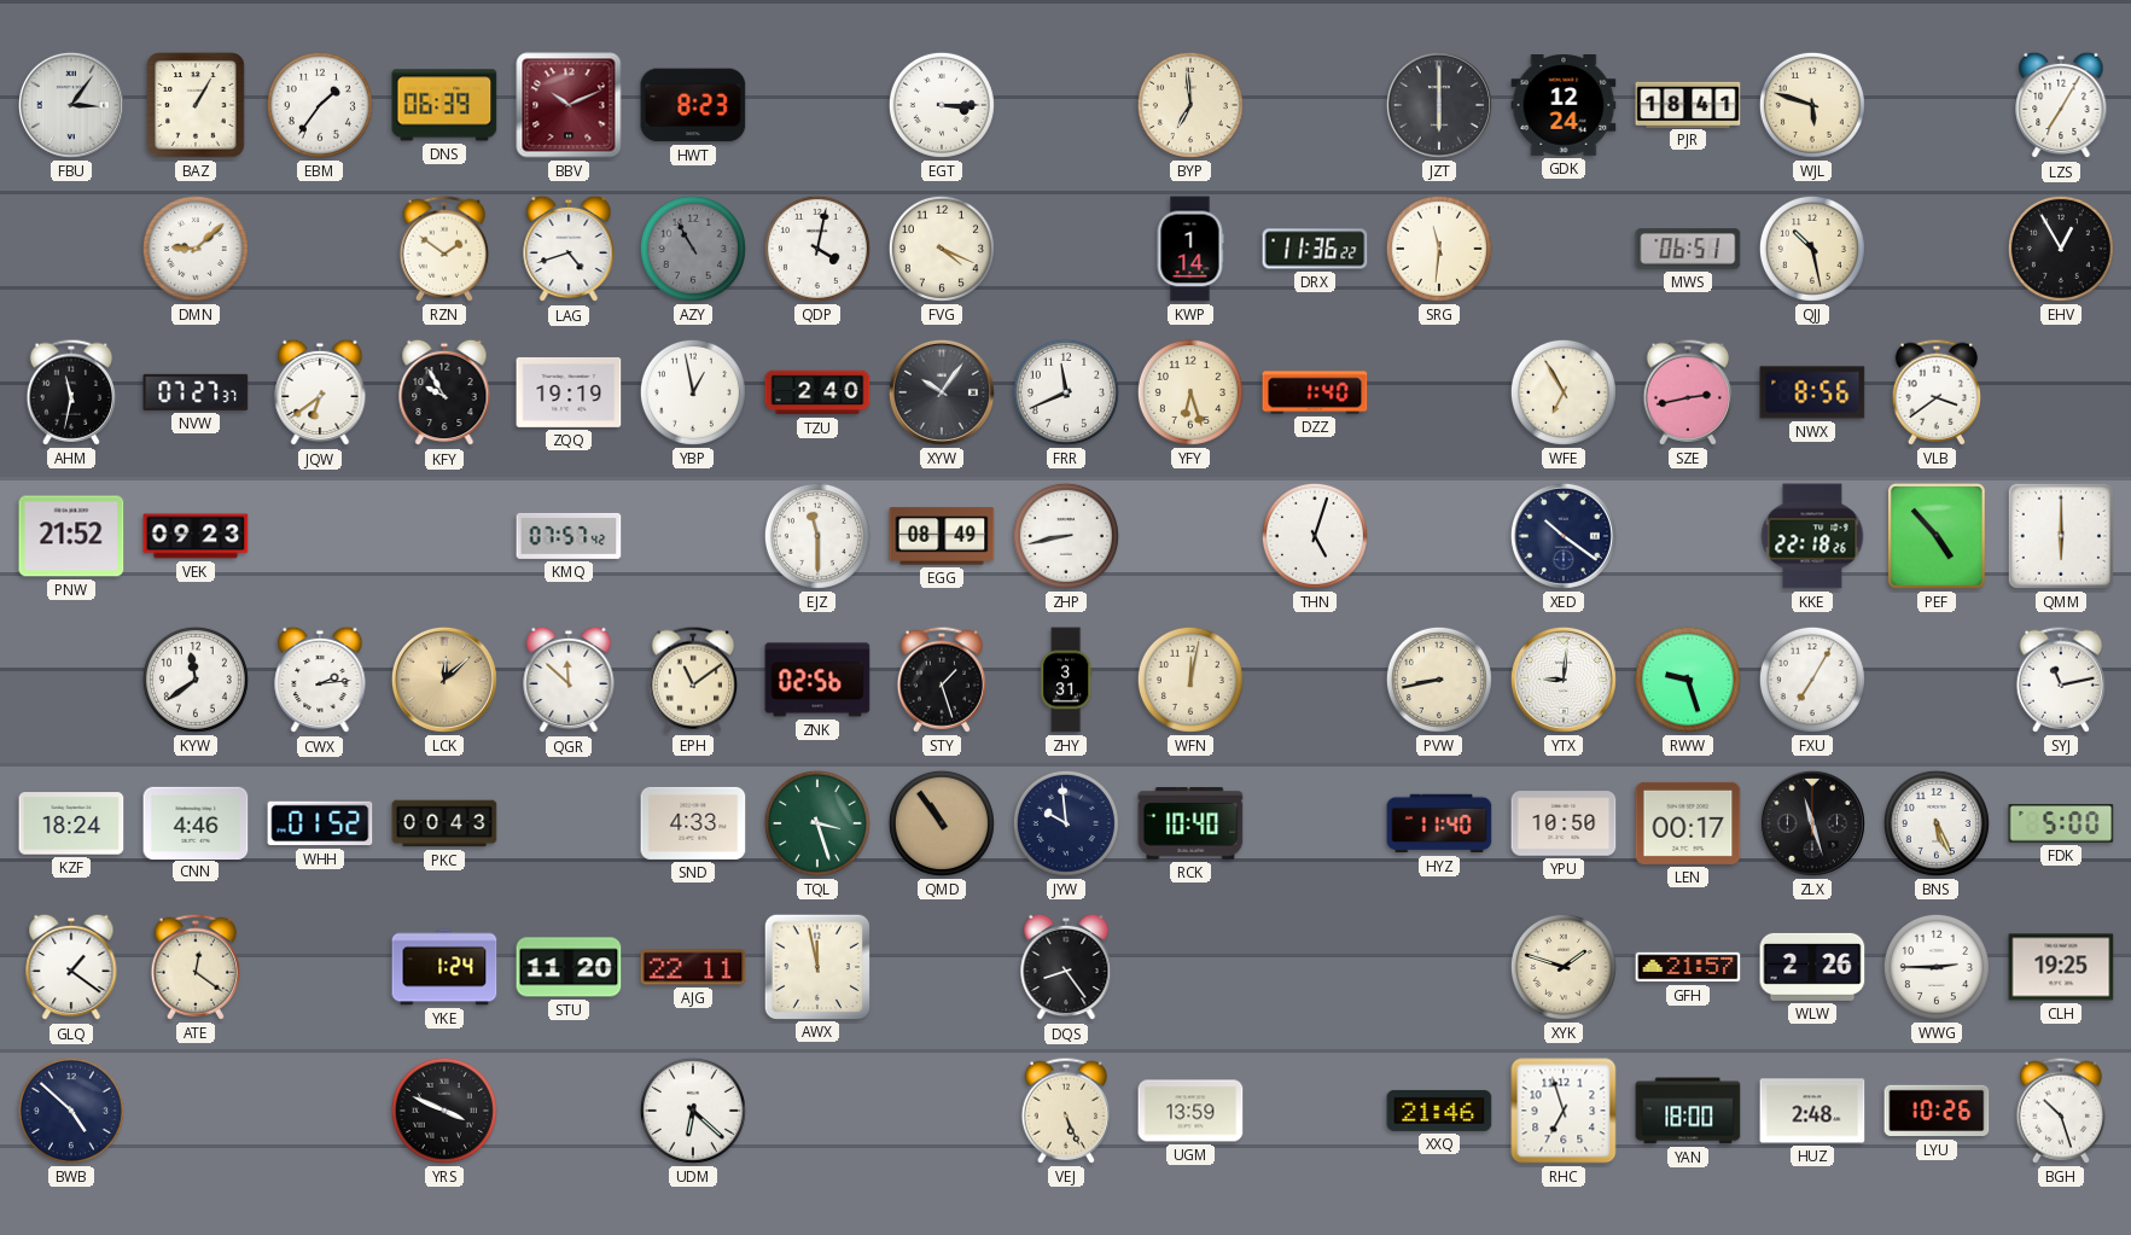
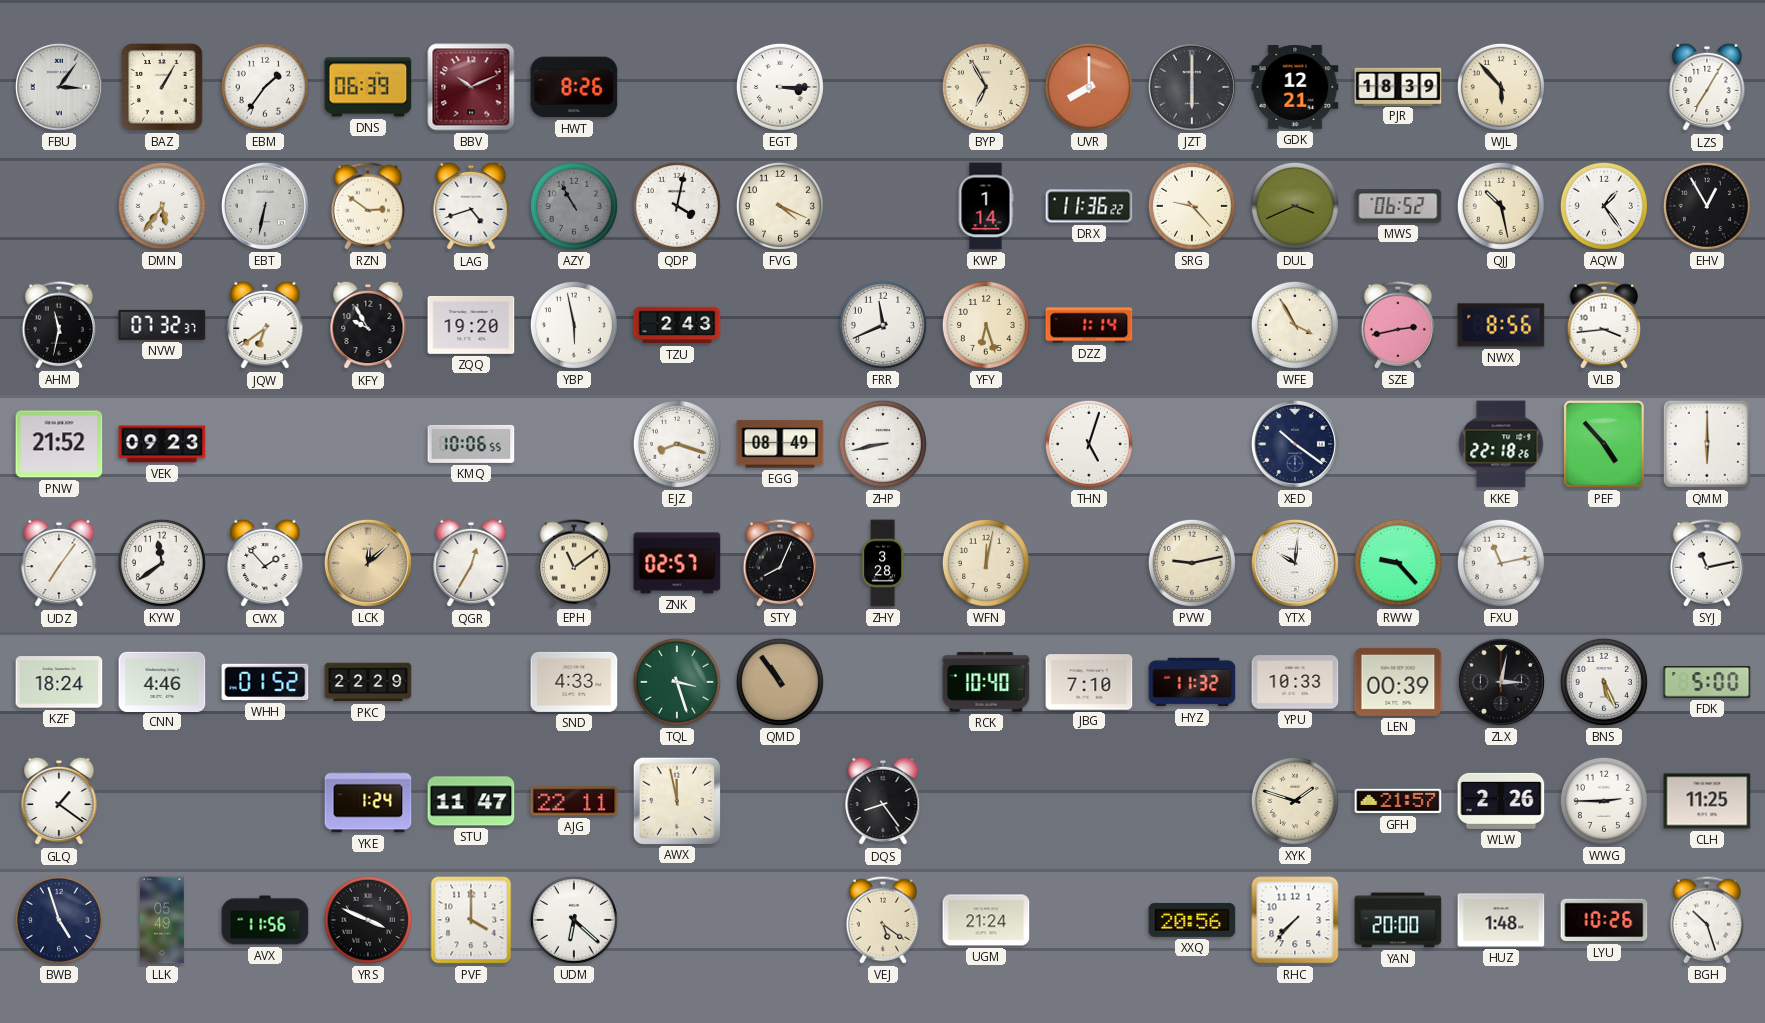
HWT: 8:23 -> 8:26 (574, 87)
BYP: 6:59 -> 6:55 (986, 87)
UVR: none -> 8:00 (1089, 87)
GDK: 12:24 -> 12:21 (1295, 88)
PJR: 18:41 -> 18:39 (1398, 86)
WJL: 5:48 -> 5:53 (1501, 87)
DMN: 9:08 -> 5:36 (162, 206)
EBT: none -> 6:32 (265, 206)
RZN: 1:51 -> 2:51 (367, 206)
SRG: 11:31 -> 9:23 (1192, 206)
DUL: none -> 3:41 (1295, 206)
MWS: 06:51 -> 06:52 (1398, 206)
AQW: none -> 1:24 (1604, 206)
NVW: 07:27 -> 07:32 (162, 325)
ZQQ: 19:19 -> 19:20 (471, 325)
YBP: 12:58 -> 5:58 (574, 325)
TZU: 2:40 -> 2:43 (677, 325)
XYW: 10:06 -> none (942, 392)
DZZ: 1:40 -> 1:14 (1089, 325)
WFE: 6:55 -> 3:55 (1295, 325)
VLB: 3:39 -> 3:44 (1603, 325)
KMQ: 07:57 -> 10:06 (471, 444)
EJZ: 11:30 -> 8:18 (677, 444)
UDZ: none -> 7:06 (59, 563)
CWX: 2:14 -> 1:53 (265, 563)
QGR: 11:52 -> 12:35 (471, 563)
ZNK: 02:56 -> 02:57 (677, 563)
STY: 1:27 -> 8:04 (779, 563)
ZHY: 3:31 -> 3:28 (883, 563)
PVW: 8:43 -> 9:13 (1192, 563)
YTX: 9:01 -> 10:01 (1295, 563)
RWW: 9:27 -> 9:23 (1398, 563)
FXU: 7:05 -> 11:13 (1501, 563)
PKC: 00:43 -> 22:29 (368, 682)
JYW: 9:59 -> none (1066, 823)
JBG: none -> 7:10 (1089, 682)
HYZ: 11:40 -> 11:32 (1192, 682)
YPU: 10:50 -> 10:33 (1295, 682)
LEN: 00:17 -> 00:39 (1398, 682)
ZLX: 11:27 -> 3:02 (1501, 682)
ATE: 12:21 -> none (194, 967)
STU: 11:20 -> 11:47 (471, 801)
CLH: 19:25 -> 11:25 (1707, 801)
BWB: 4:52 -> 4:57 (59, 920)
LLK: none -> 05:49 (162, 920)
AVX: none -> 11:56 (265, 920)
PVF: none -> 4:00 (471, 920)
VEJ: 5:26 -> 5:21 (882, 920)
UGM: 13:59 -> 21:24 (986, 920)
XXQ: 21:46 -> 20:56 (1192, 920)
RHC: 6:57 -> 7:37 (1295, 920)
YAN: 18:00 -> 20:00 (1398, 920)
HUZ: 2:48 -> 1:48 (1501, 920)
